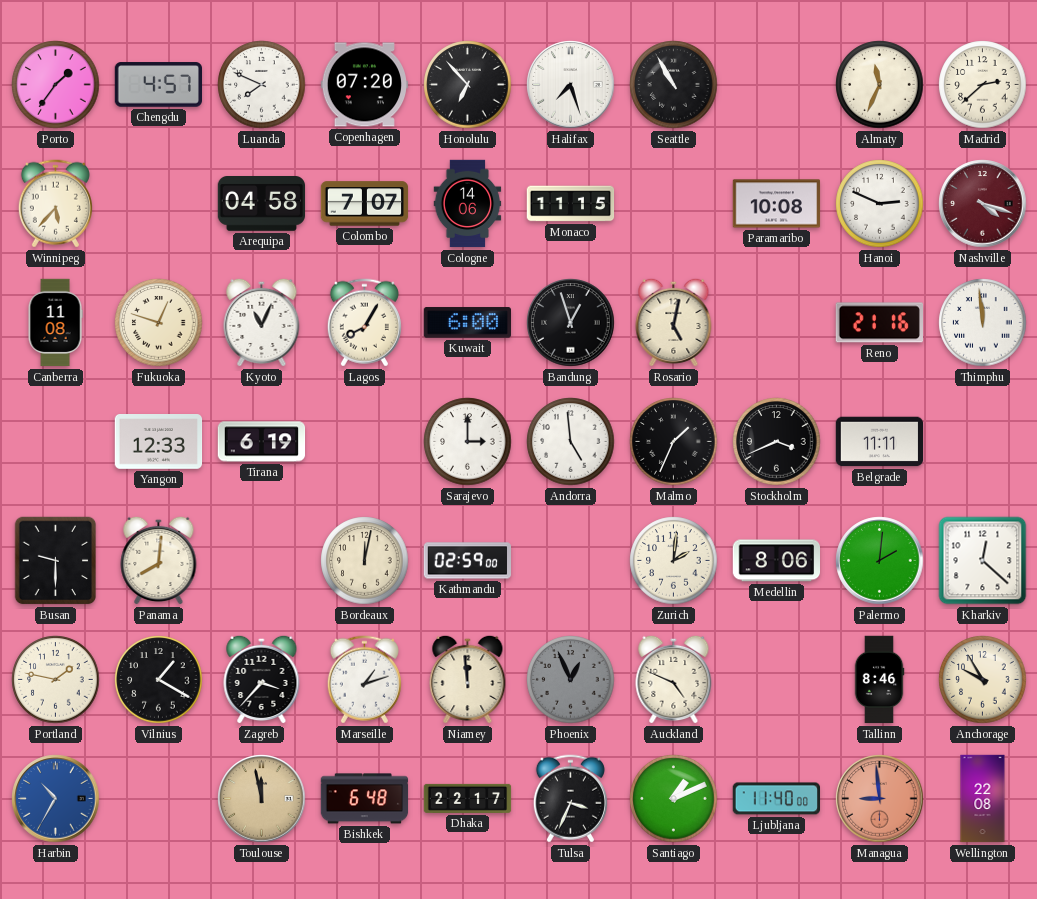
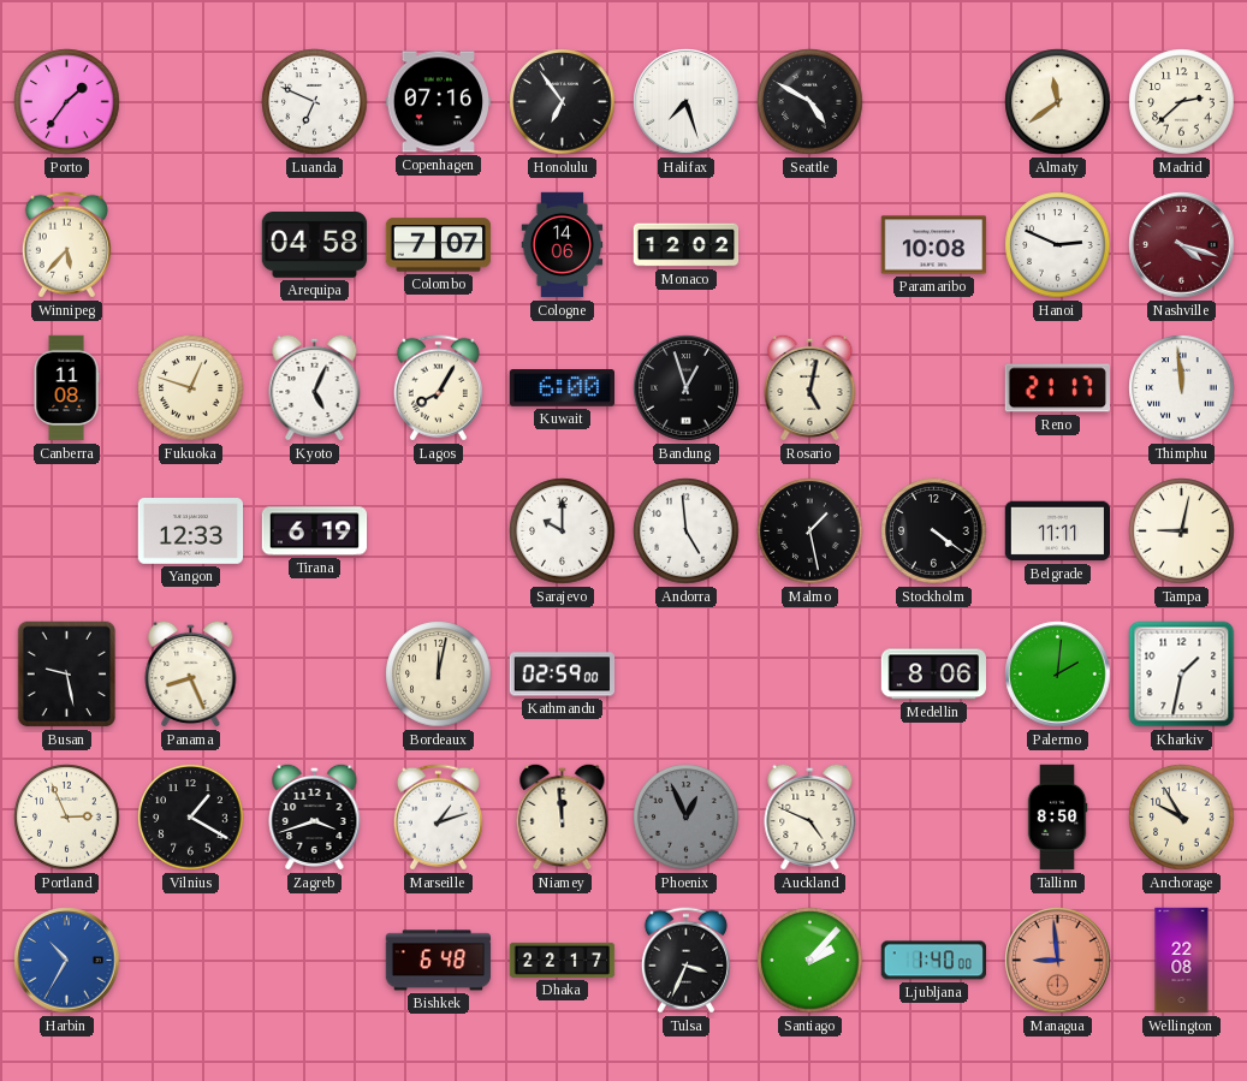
Chengdu: 4:57 -> none (158, 85)
Luanda: 7:49 -> 6:49 (315, 102)
Copenhagen: 07:20 -> 07:16 (439, 102)
Honolulu: 6:53 -> 6:54 (563, 102)
Seattle: 10:55 -> 4:50 (810, 102)
Almaty: 11:34 -> 11:39 (1058, 102)
Monaco: 11:15 -> 12:02 (687, 245)
Kyoto: 11:04 -> 5:04 (315, 387)
Reno: 21:16 -> 21:17 (1057, 388)
Sarajevo: 3:00 -> 10:00 (563, 531)
Malmo: 1:34 -> 1:28 (810, 531)
Stockholm: 3:41 -> 4:21 (934, 531)
Tampa: none -> 9:02 (1182, 531)
Busan: 9:30 -> 9:28 (67, 675)
Panama: 8:01 -> 8:26 (191, 673)
Zurich: 2:01 -> none (674, 561)
Kharkiv: 12:22 -> 1:32 (1182, 675)
Portland: 1:47 -> 2:56 (67, 818)
Zagreb: 3:37 -> 3:42 (315, 816)
Tallinn: 8:46 -> 8:50 (1057, 818)
Toulouse: 11:58 -> none (262, 799)
Santiago: 1:11 -> 2:07 (810, 961)
Ljubljana: 11:40 -> 1:40 (933, 961)
